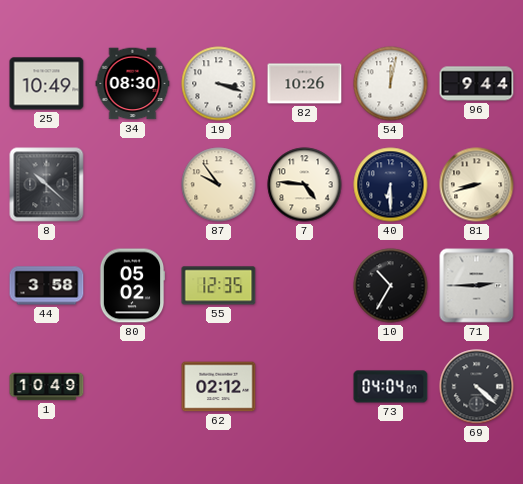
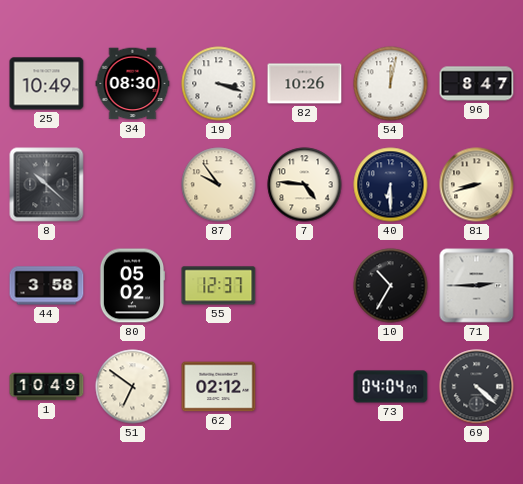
96: 9:44 -> 8:47 (477, 84)
55: 12:35 -> 12:37 (219, 286)
51: none -> 6:51 (133, 387)
